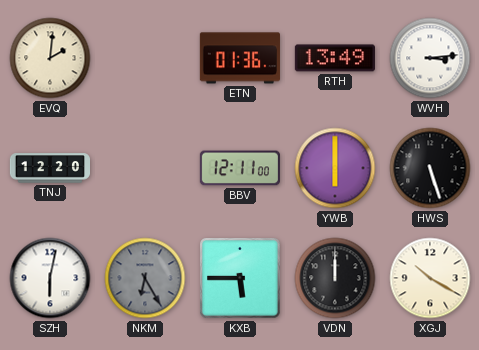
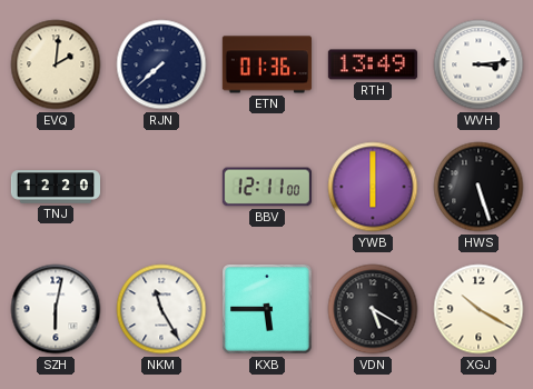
RJN: none -> 7:38 (161, 64)
NKM: 6:25 -> 11:25 (161, 309)
NKM dial: grey -> white (161, 309)
VDN: 12:00 -> 5:20 (373, 309)
